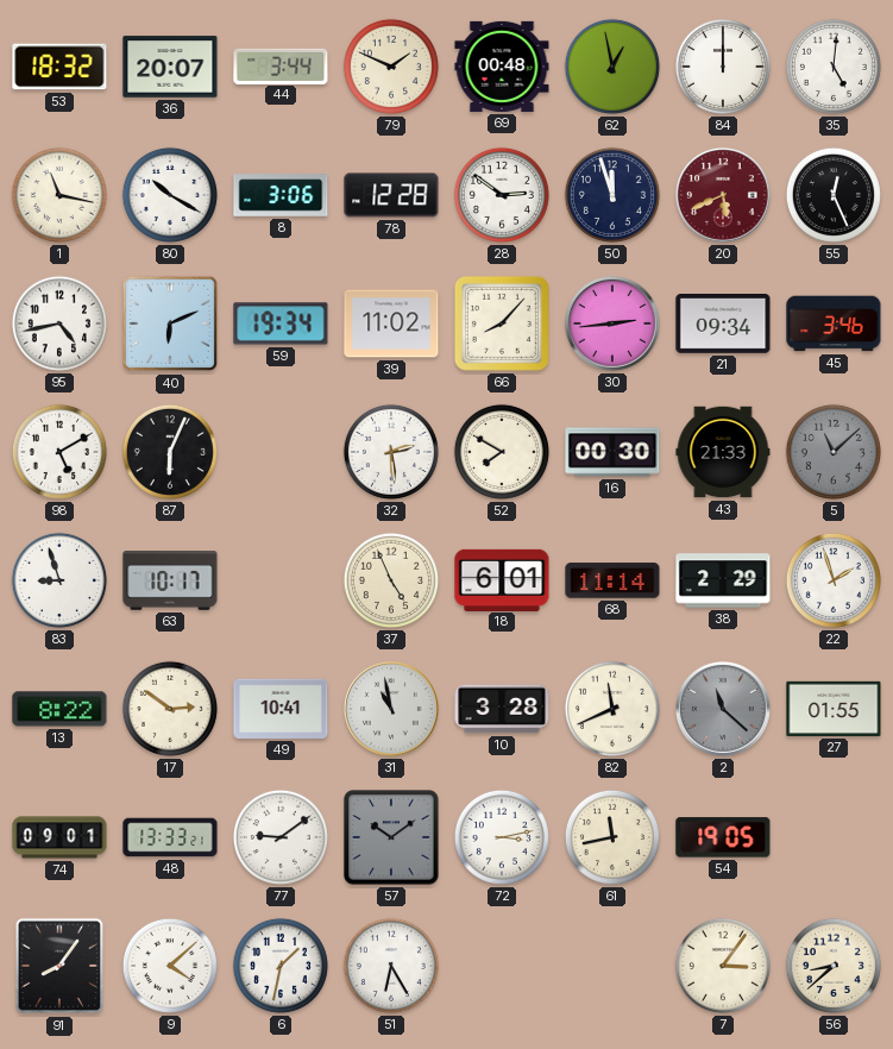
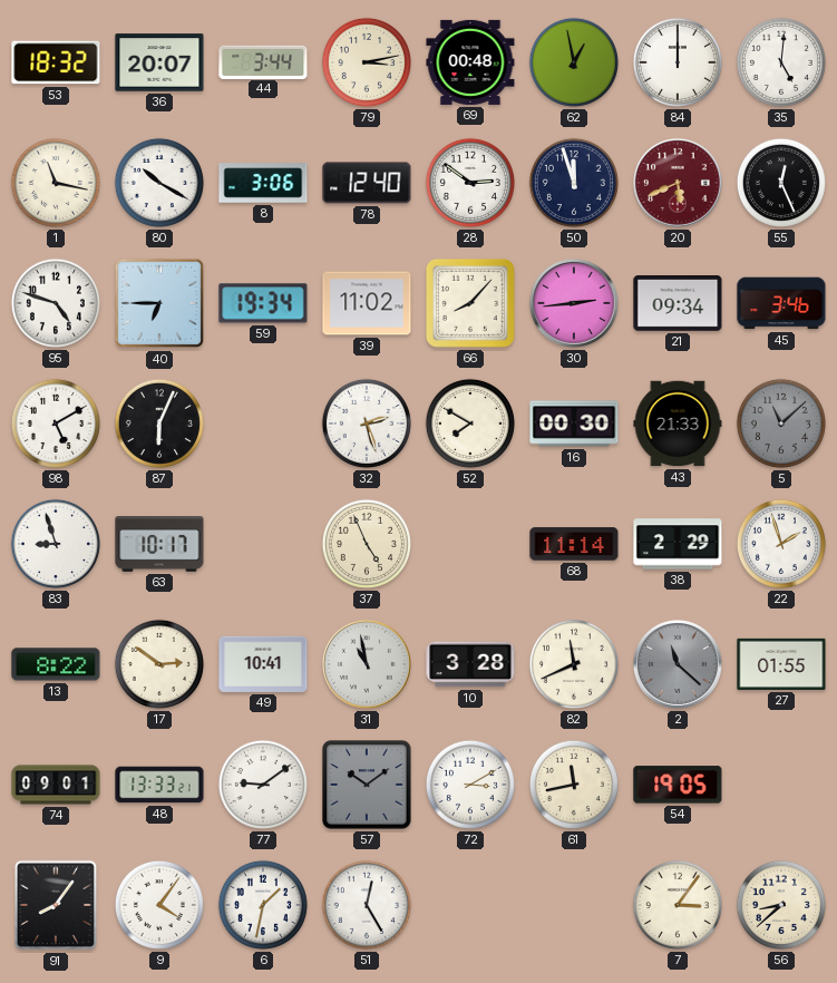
79: 1:49 -> 3:13 (367, 62)
78: 12:28 -> 12:40 (367, 183)
95: 4:43 -> 4:48 (56, 303)
40: 6:11 -> 6:45 (159, 303)
32: 2:29 -> 2:27 (367, 424)
18: 6:01 -> none (502, 579)
72: 3:13 -> 3:10 (470, 785)
9: 4:08 -> 4:06 (159, 905)
51: 6:25 -> 12:25 (367, 905)
